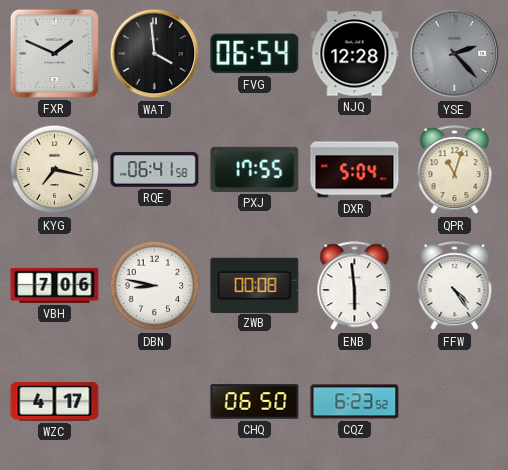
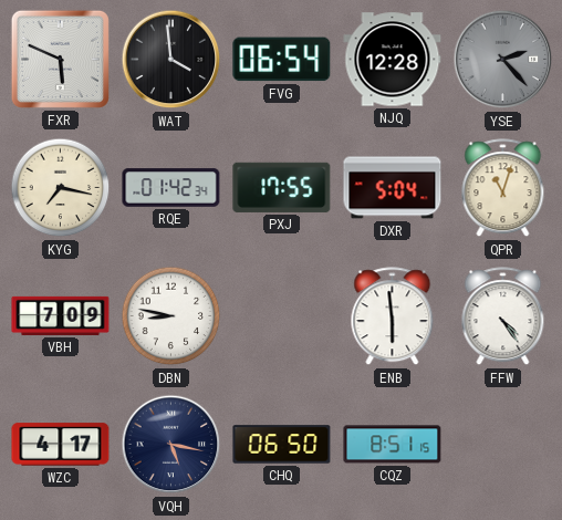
FXR: 1:49 -> 5:49 (60, 59)
RQE: 06:41 -> 01:42 (171, 188)
VBH: 7:06 -> 7:09 (61, 315)
ZWB: 00:08 -> none (255, 285)
VQH: none -> 5:17 (171, 445)
CQZ: 6:23 -> 8:51 (393, 445)
